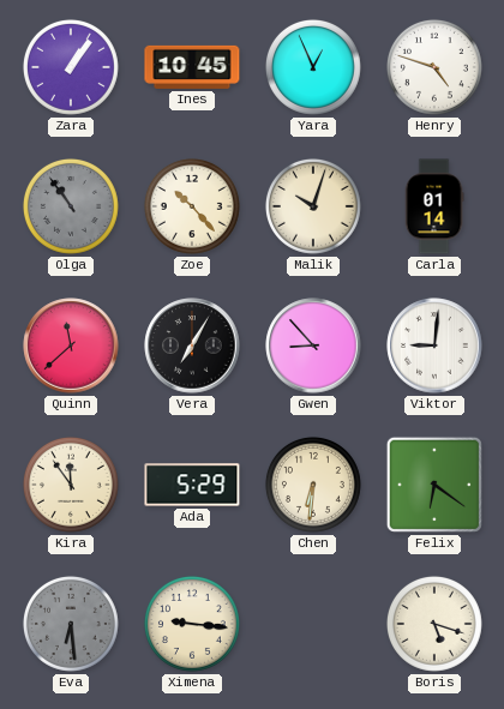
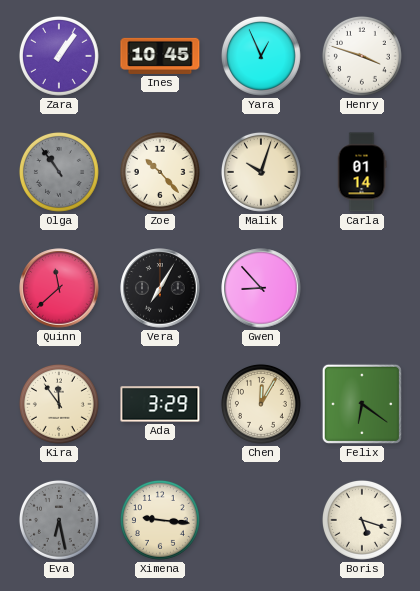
Henry: 4:48 -> 3:48 (362, 56)
Viktor: 9:01 -> none (434, 346)
Ada: 5:29 -> 3:29 (160, 404)
Chen: 6:31 -> 12:05 (261, 404)
Eva: 6:29 -> 6:28 (59, 520)
